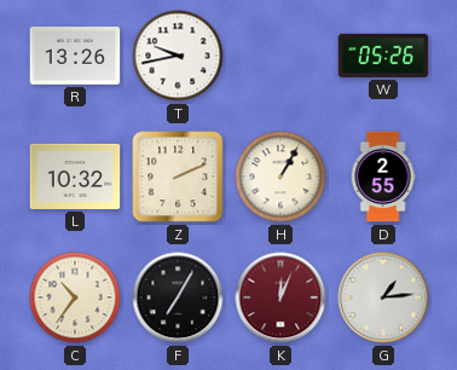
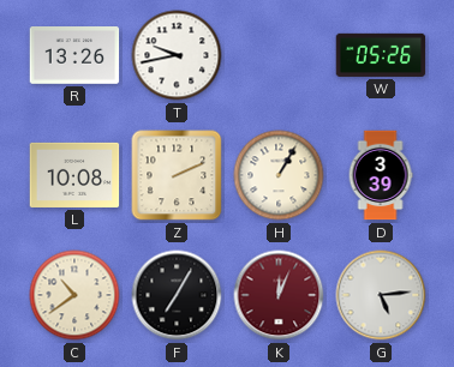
L: 10:32 -> 10:08 (74, 175)
D: 2:55 -> 3:39 (381, 175)
C: 10:36 -> 10:39 (74, 295)
G: 1:14 -> 5:14 (381, 295)
